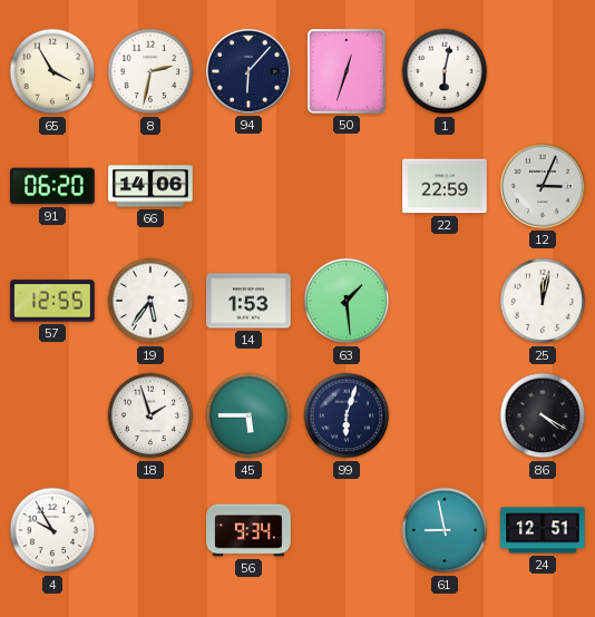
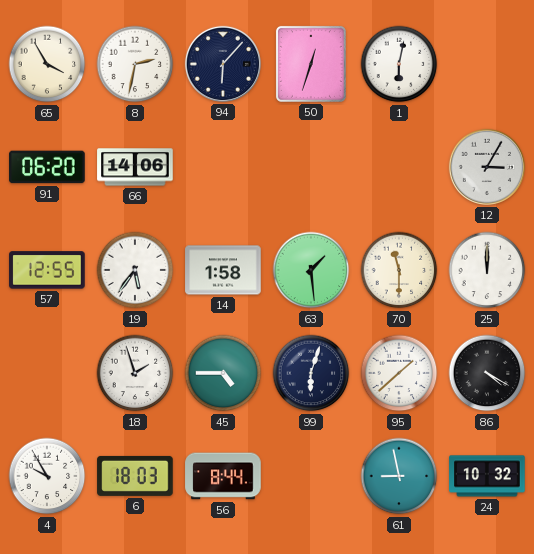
22: 22:59 -> none (445, 186)
12: 3:04 -> 3:05 (487, 167)
14: 1:53 -> 1:58 (223, 270)
70: none -> 11:30 (399, 270)
25: 12:02 -> 12:00 (487, 270)
45: 5:45 -> 4:45 (223, 373)
95: none -> 1:38 (399, 373)
6: none -> 18:03 (135, 476)
56: 9:34 -> 8:44 (223, 476)
24: 12:51 -> 10:32 (487, 476)
